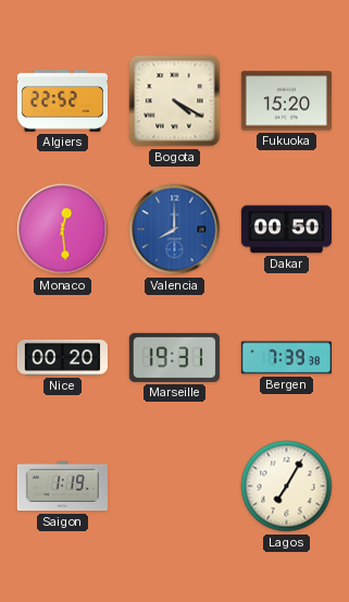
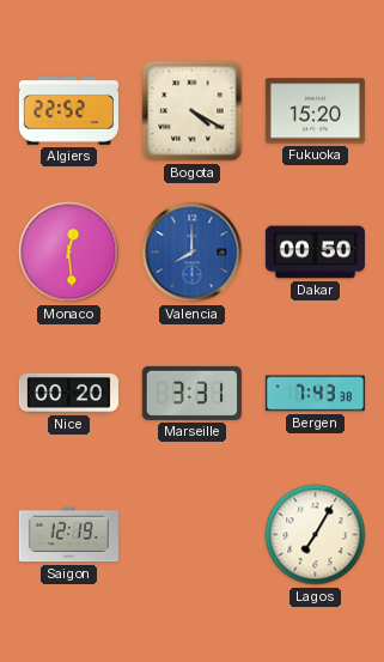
Marseille: 19:31 -> 3:31 (191, 393)
Bergen: 7:39 -> 7:43 (315, 394)
Saigon: 1:19 -> 12:19 (68, 535)
